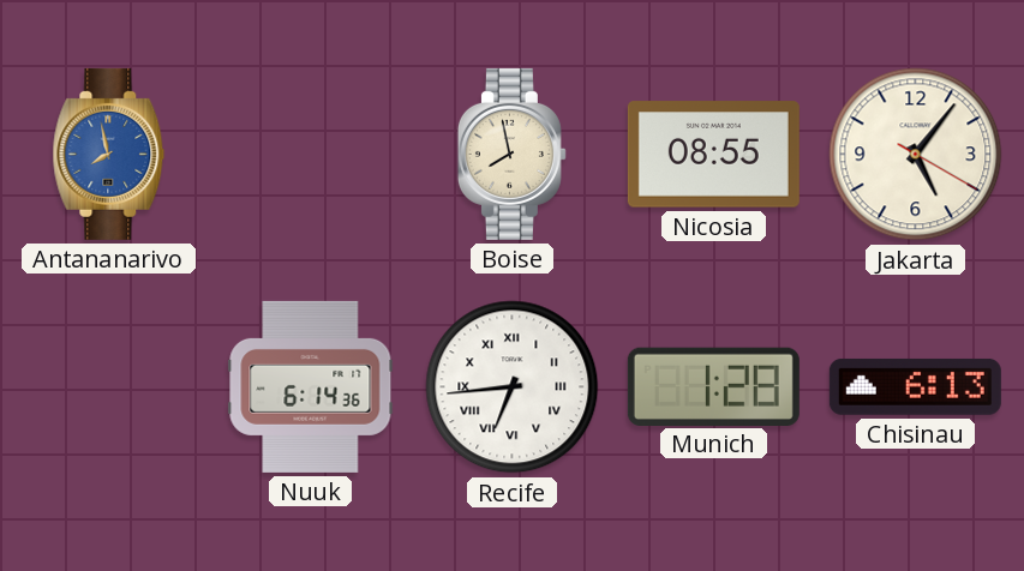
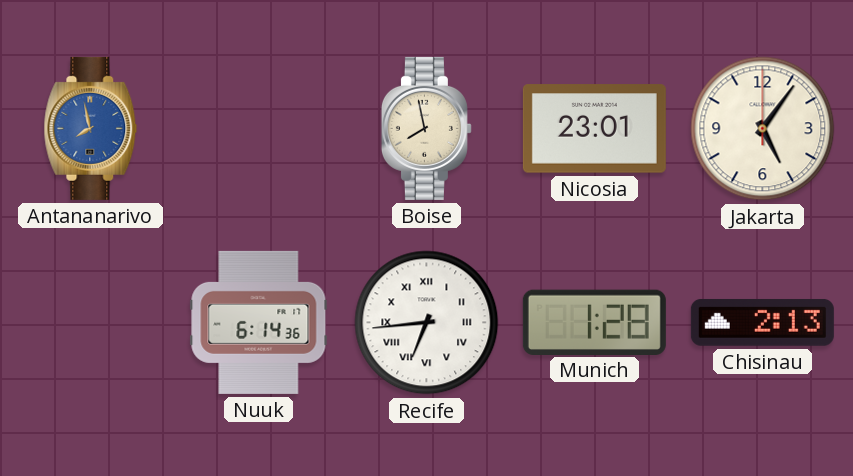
Nicosia: 08:55 -> 23:01 (594, 129)
Jakarta: 5:06:20 -> 5:06:00 (763, 129)
Chisinau: 6:13 -> 2:13 (762, 322)
